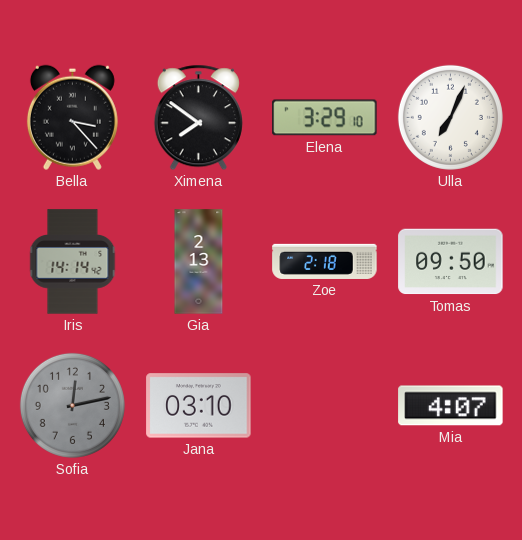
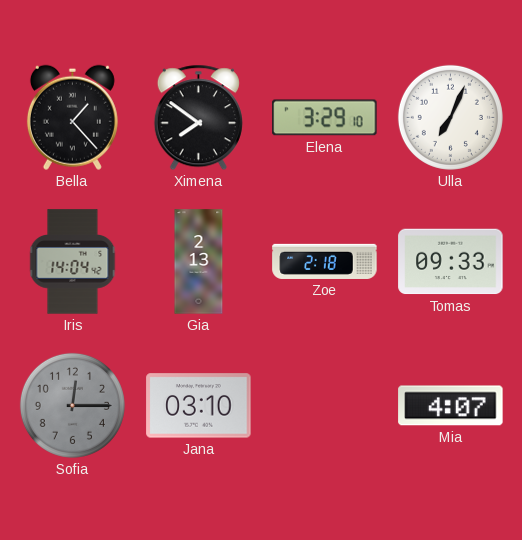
Bella: 3:23 -> 1:23 (72, 117)
Iris: 14:14 -> 14:04 (73, 262)
Tomas: 09:50 -> 09:33 (451, 262)
Sofia: 12:13 -> 12:15 (72, 405)
